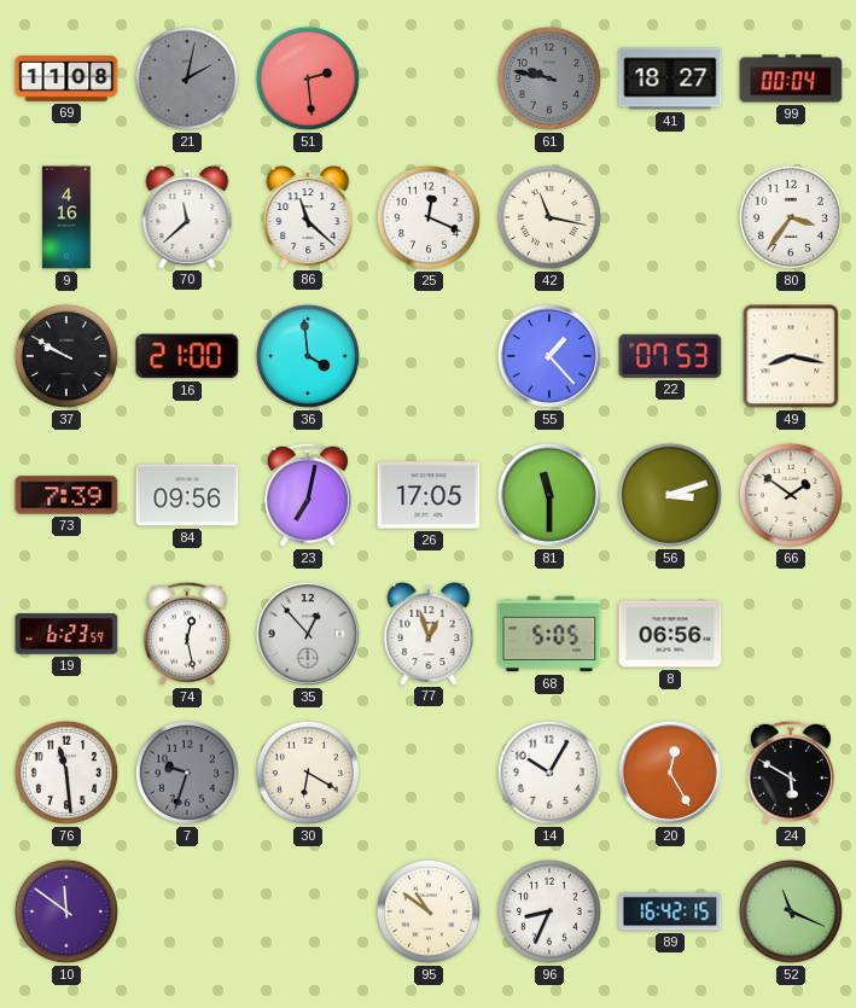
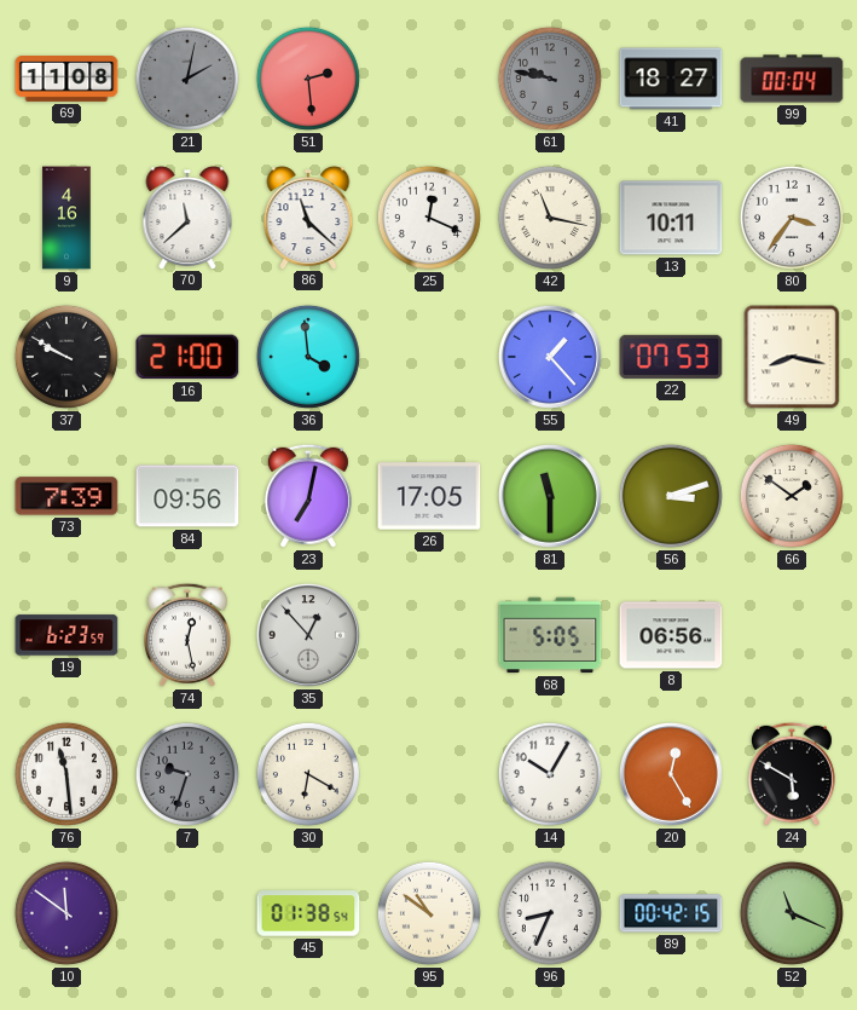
13: none -> 10:11 (671, 218)
77: 12:57 -> none (429, 634)
45: none -> 01:38 (308, 913)
89: 16:42 -> 00:42 (671, 913)
